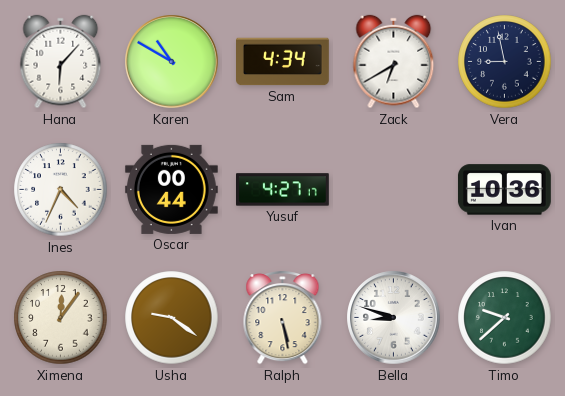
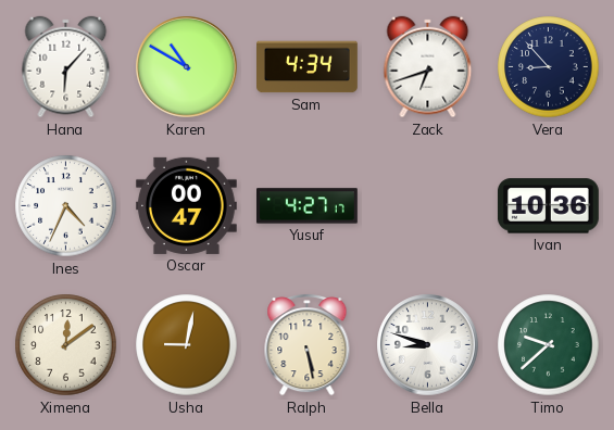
Zack: 6:40 -> 6:42 (428, 67)
Vera: 8:58 -> 8:53 (549, 67)
Oscar: 00:44 -> 00:47 (186, 205)
Ximena: 12:06 -> 12:09 (66, 345)
Usha: 9:21 -> 9:02 (187, 345)
